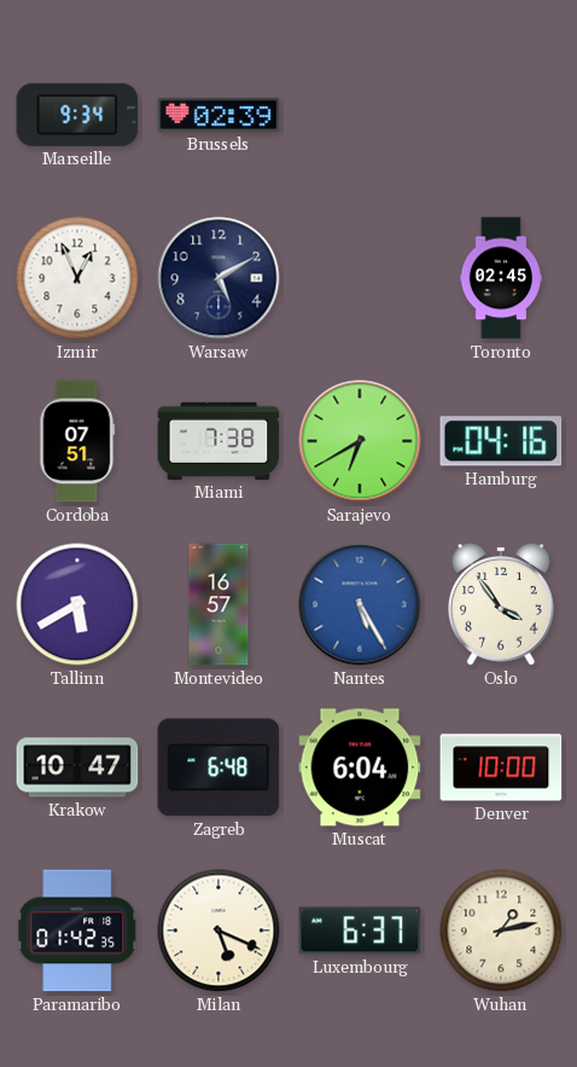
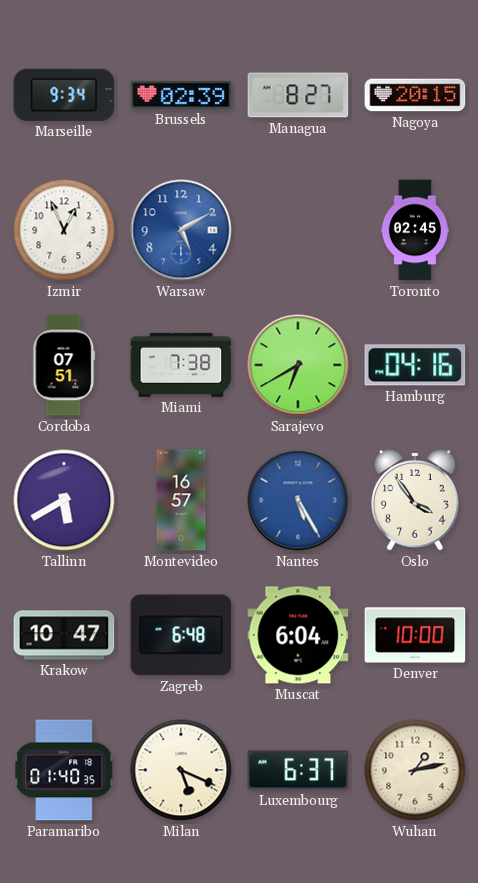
Managua: none -> 8:27 (298, 95)
Nagoya: none -> 20:15 (415, 95)
Warsaw dial: navy -> blue (181, 230)
Paramaribo: 01:42 -> 01:40 (65, 770)
